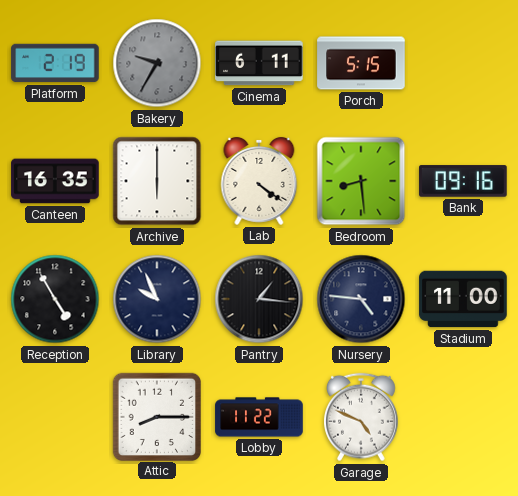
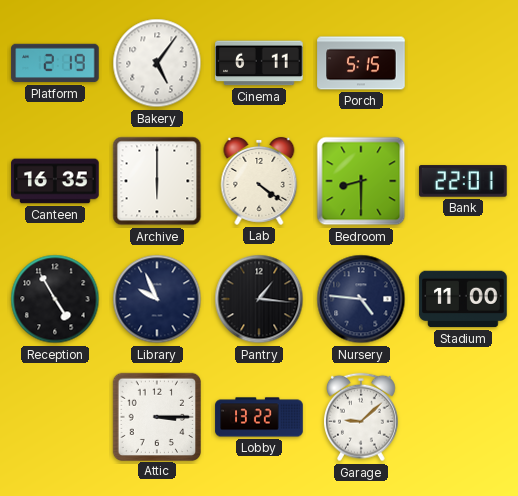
Bakery: 9:35 -> 5:06 (157, 63)
Bakery dial: grey -> white (157, 63)
Bedroom: 8:29 -> 8:30 (361, 181)
Bank: 09:16 -> 22:01 (463, 181)
Attic: 8:15 -> 3:15 (156, 416)
Lobby: 11:22 -> 13:22 (259, 417)
Garage: 4:49 -> 9:08 (362, 417)
